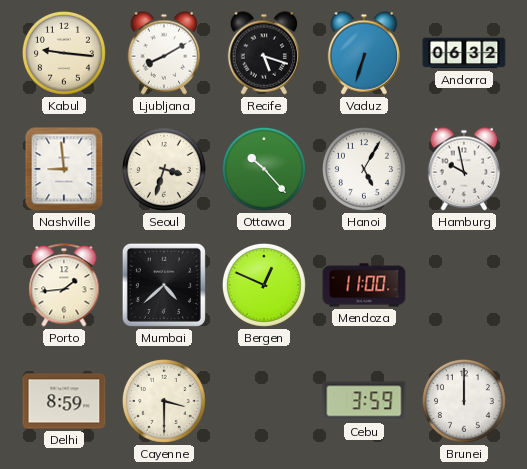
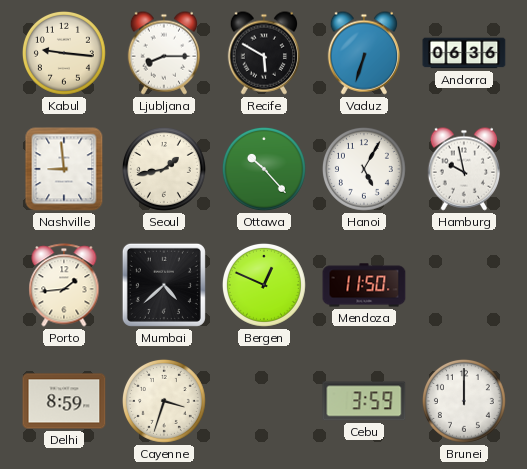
Ljubljana: 8:10 -> 8:15 (164, 53)
Recife: 5:18 -> 5:50 (264, 53)
Andorra: 06:32 -> 06:36 (464, 53)
Seoul: 3:33 -> 1:43 (164, 169)
Mendoza: 11:00 -> 11:50 (364, 285)
Cayenne: 3:30 -> 3:33 (164, 401)
